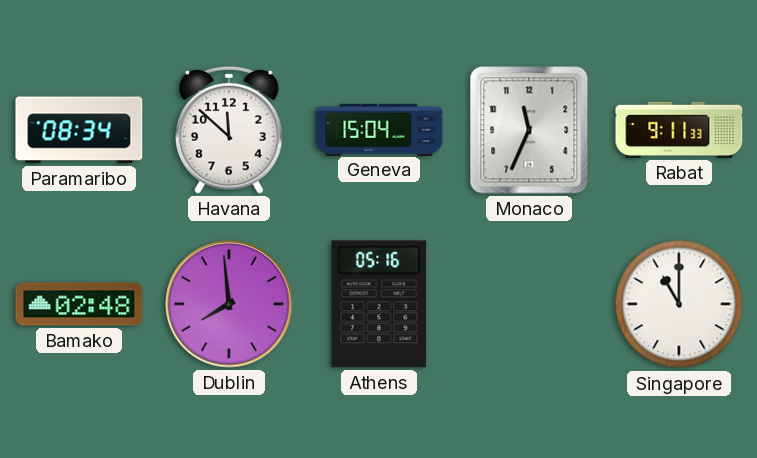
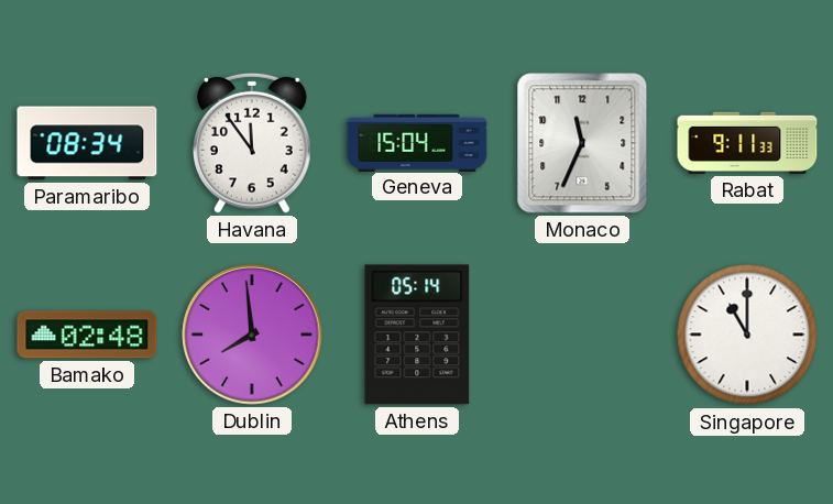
Havana: 11:52 -> 11:54 (253, 143)
Athens: 05:16 -> 05:14 (417, 335)
